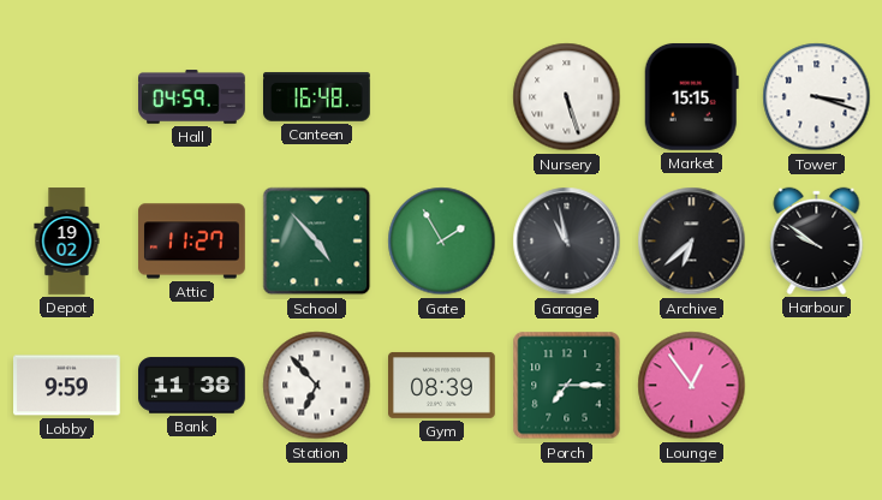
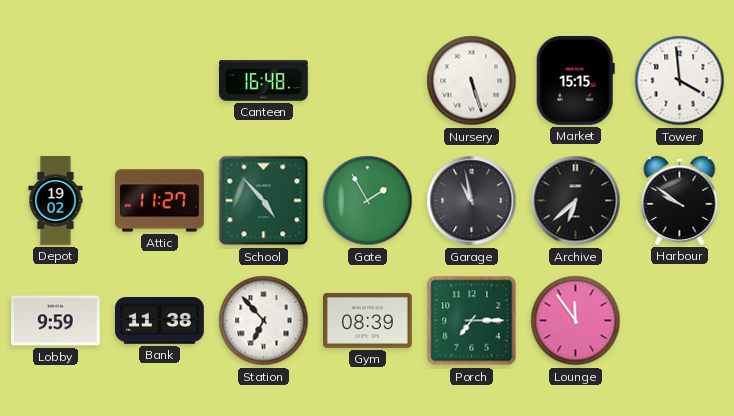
Hall: 04:59 -> none (192, 97)
Tower: 3:18 -> 3:59 (680, 81)
Lounge: 12:54 -> 11:54 (576, 321)
